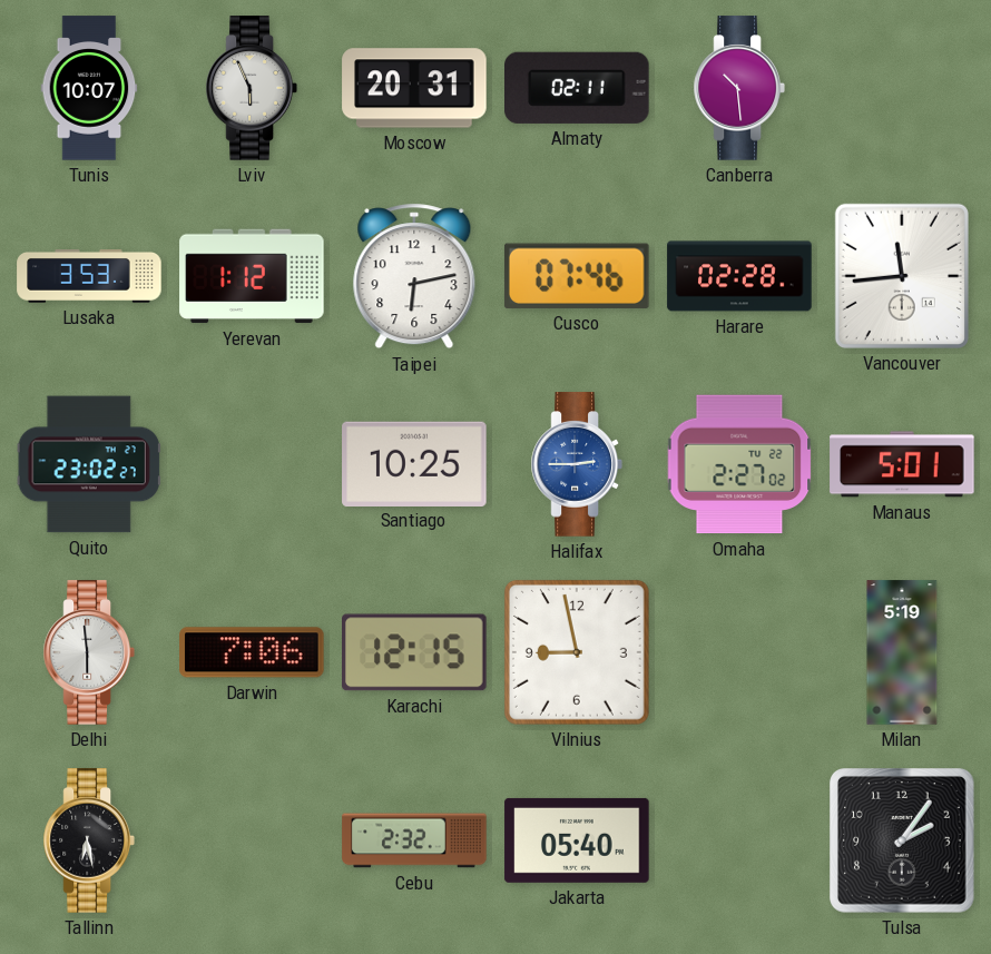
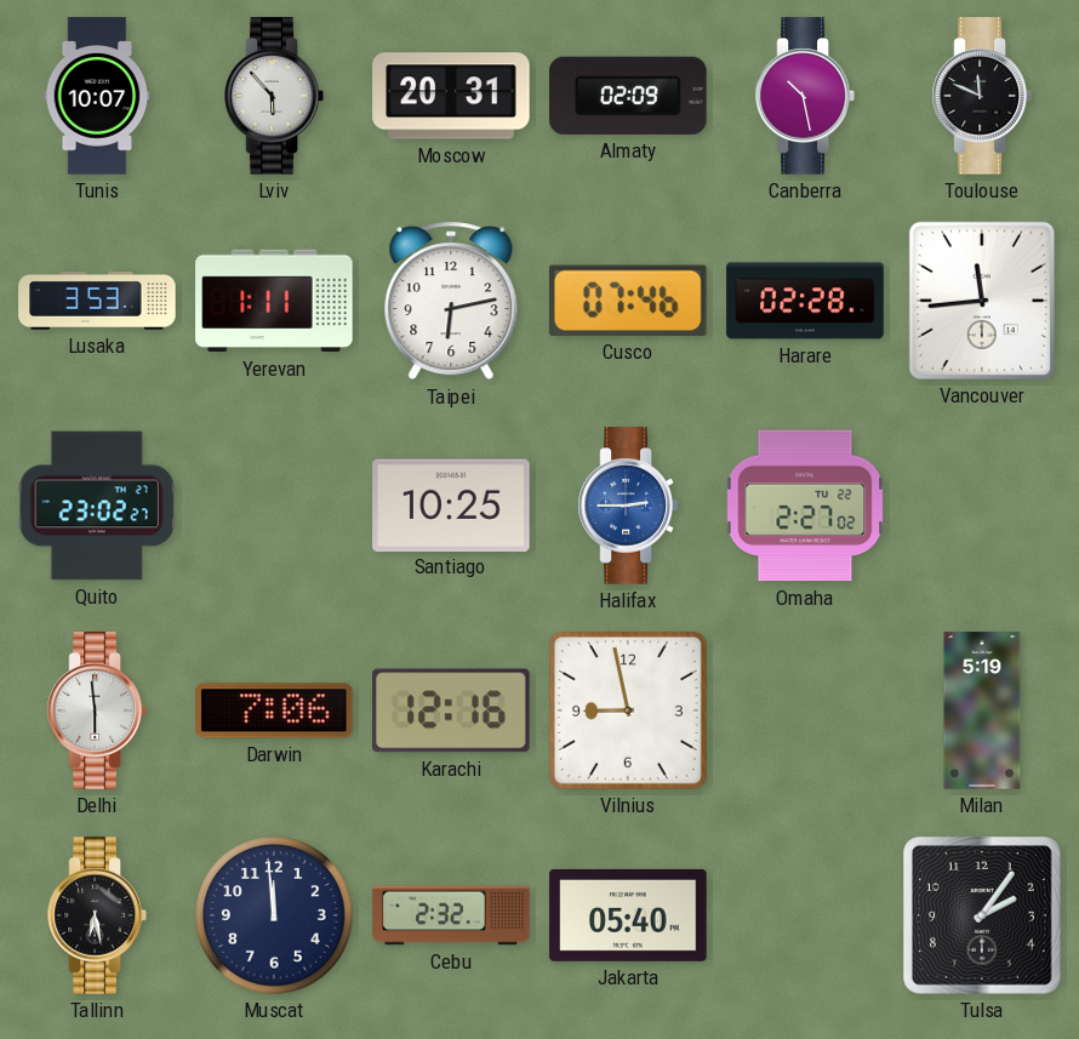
Lviv: 5:56 -> 5:53 (274, 96)
Almaty: 02:11 -> 02:09 (629, 96)
Canberra: 10:29 -> 10:28 (805, 96)
Toulouse: none -> 11:49 (982, 96)
Yerevan: 1:12 -> 1:11 (274, 301)
Manaus: 5:01 -> none (902, 464)
Karachi: 12:15 -> 12:16 (452, 710)
Muscat: none -> 11:59 (274, 915)
